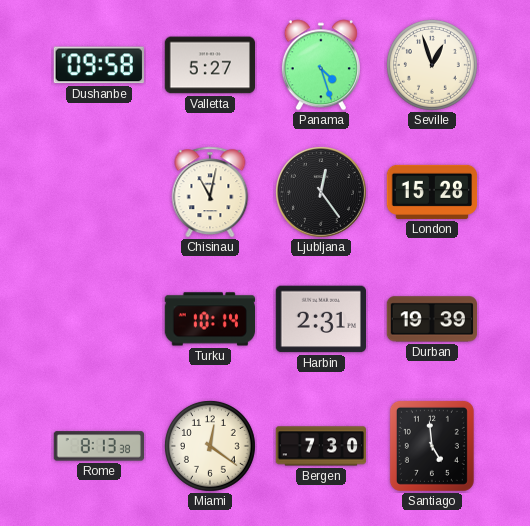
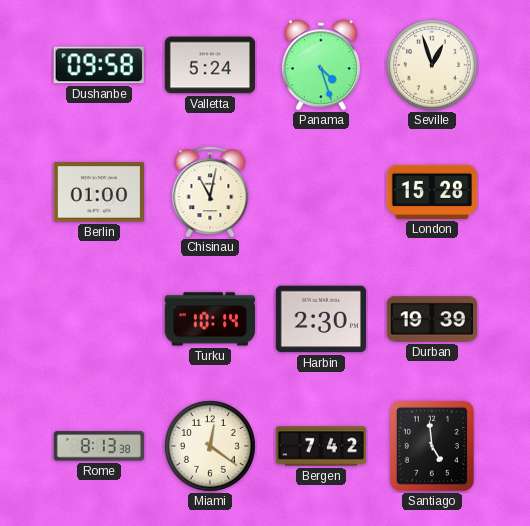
Valletta: 5:27 -> 5:24 (209, 65)
Berlin: none -> 01:00 (98, 192)
Ljubljana: 12:24 -> none (321, 192)
Harbin: 2:31 -> 2:30 (320, 319)
Bergen: 7:30 -> 7:42 (320, 446)
